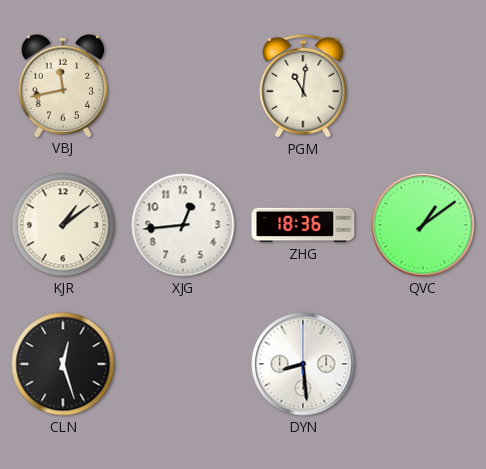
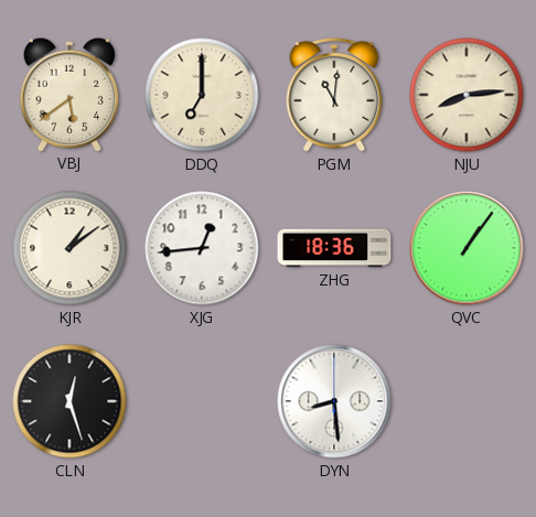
VBJ: 11:43 -> 5:39 (69, 94)
DDQ: none -> 7:00 (202, 95)
NJU: none -> 8:14 (467, 95)
QVC: 1:09 -> 1:06 (467, 248)
